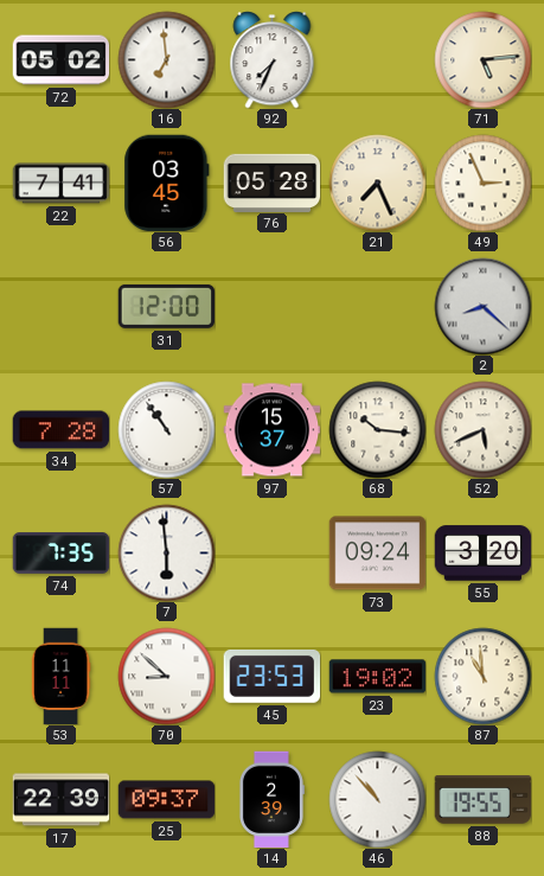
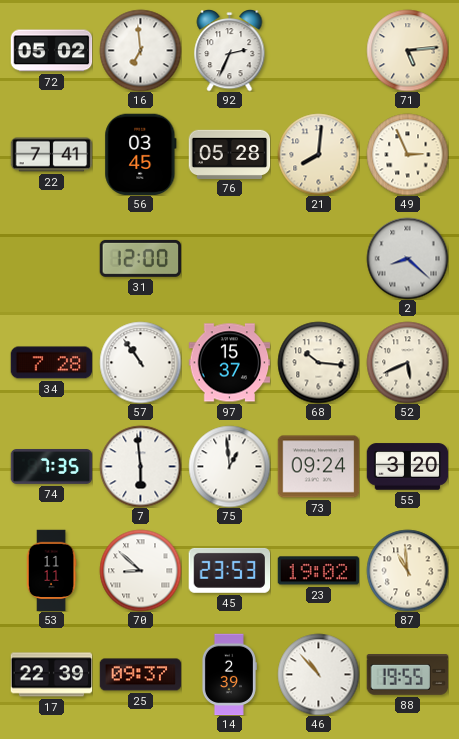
92: 7:34 -> 2:34 (230, 51)
21: 7:26 -> 8:01 (318, 154)
75: none -> 12:59 (229, 466)
